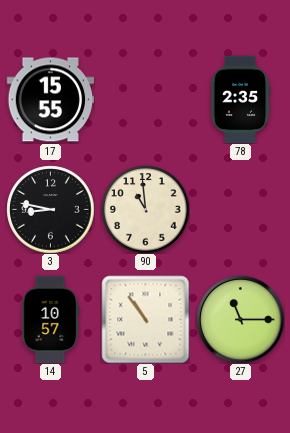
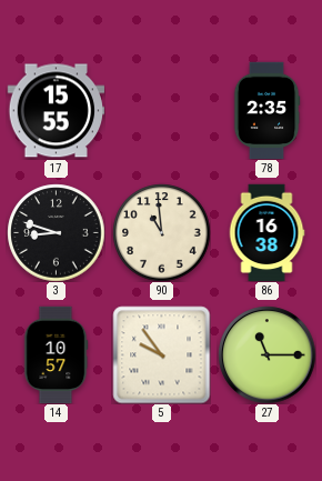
3: 8:47 -> 8:48 (56, 232)
86: none -> 16:38 (266, 232)
5: 10:54 -> 9:54 (161, 354)
